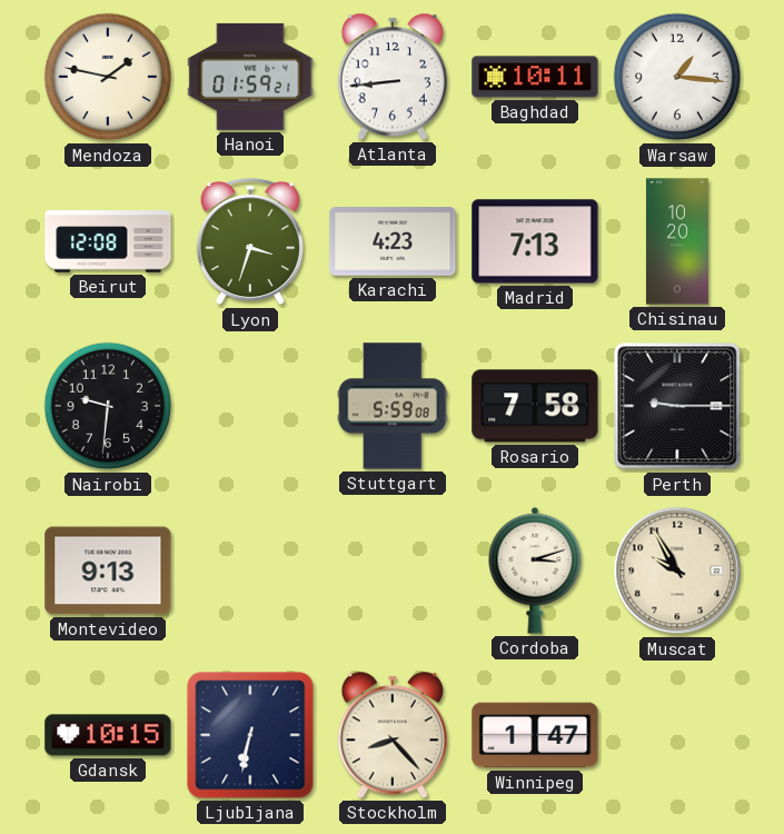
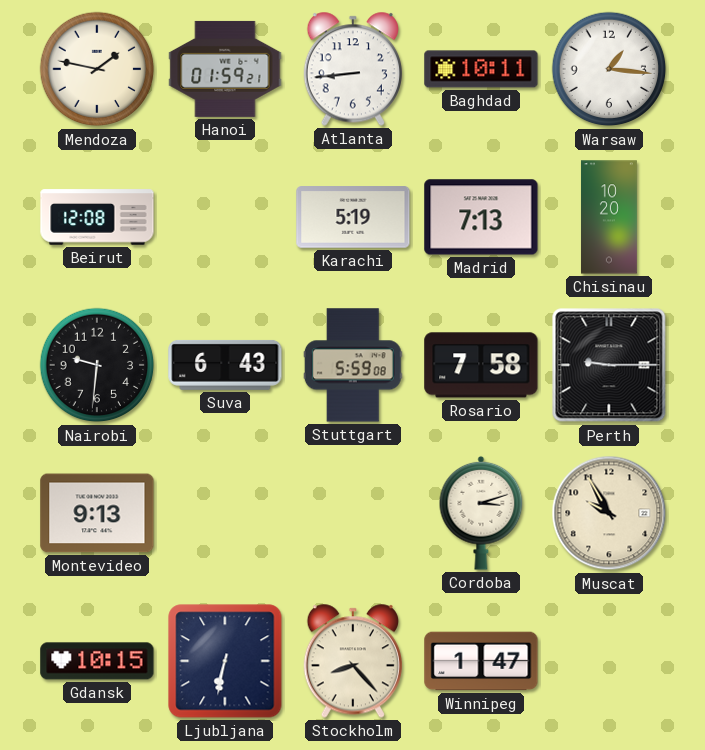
Lyon: 3:33 -> none (250, 241)
Karachi: 4:23 -> 5:19 (353, 217)
Suva: none -> 6:43 (225, 365)
